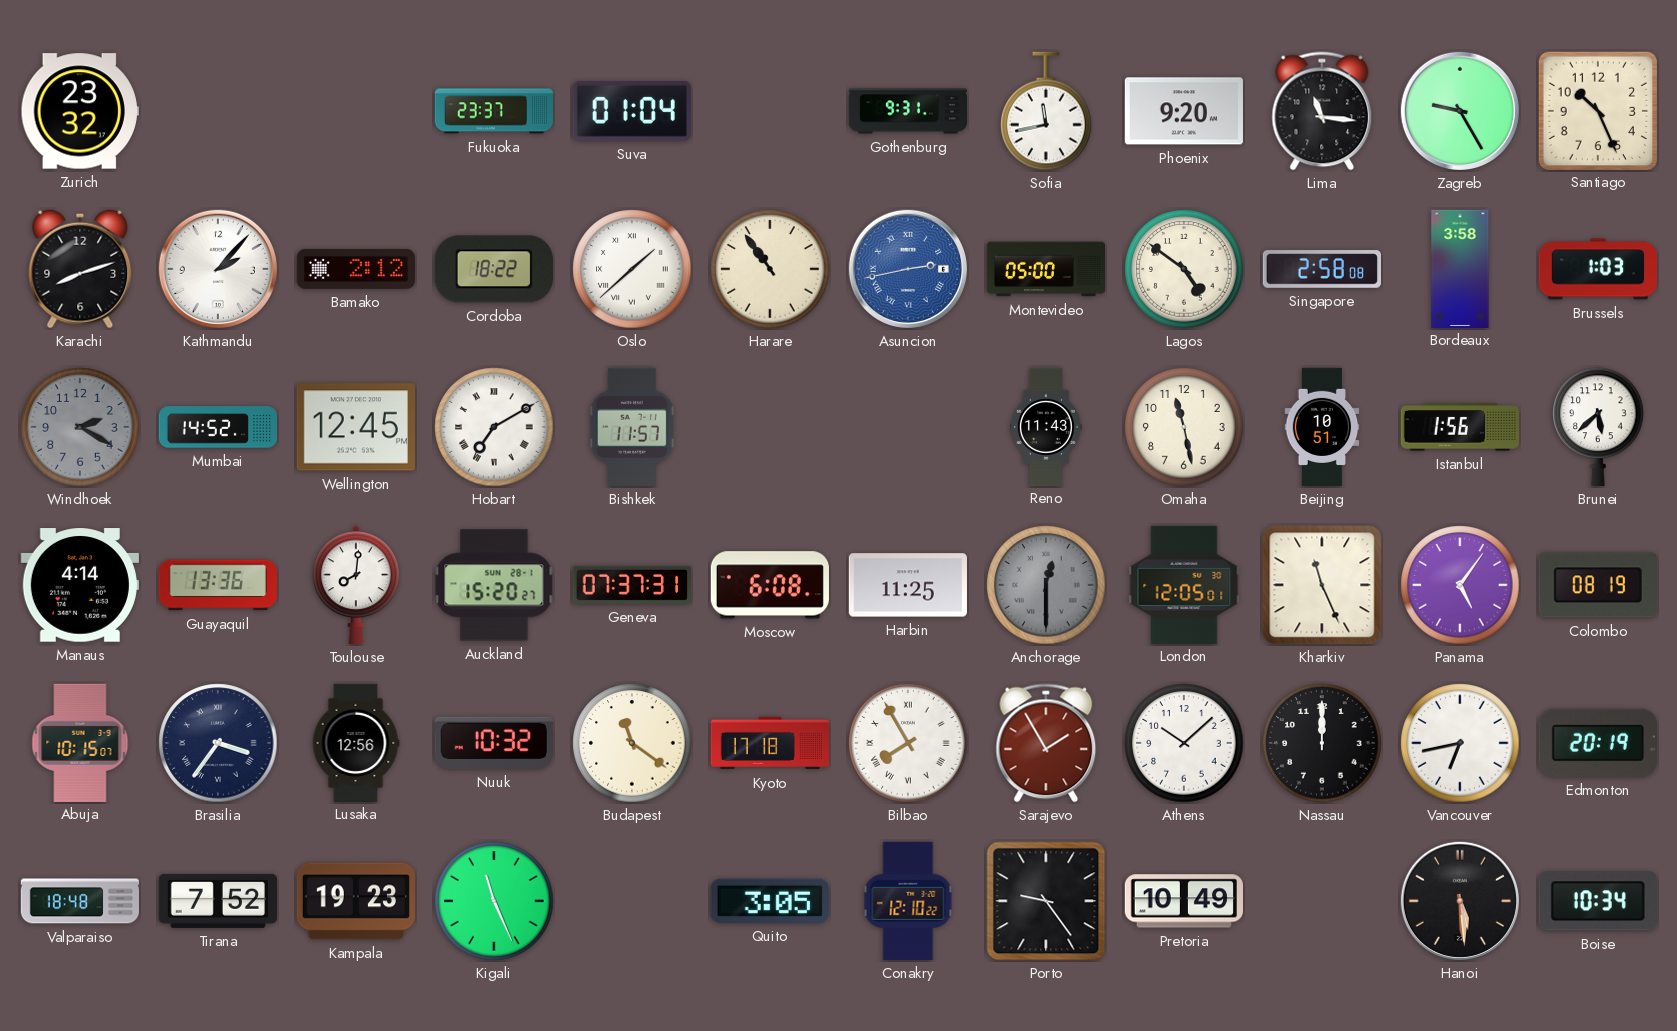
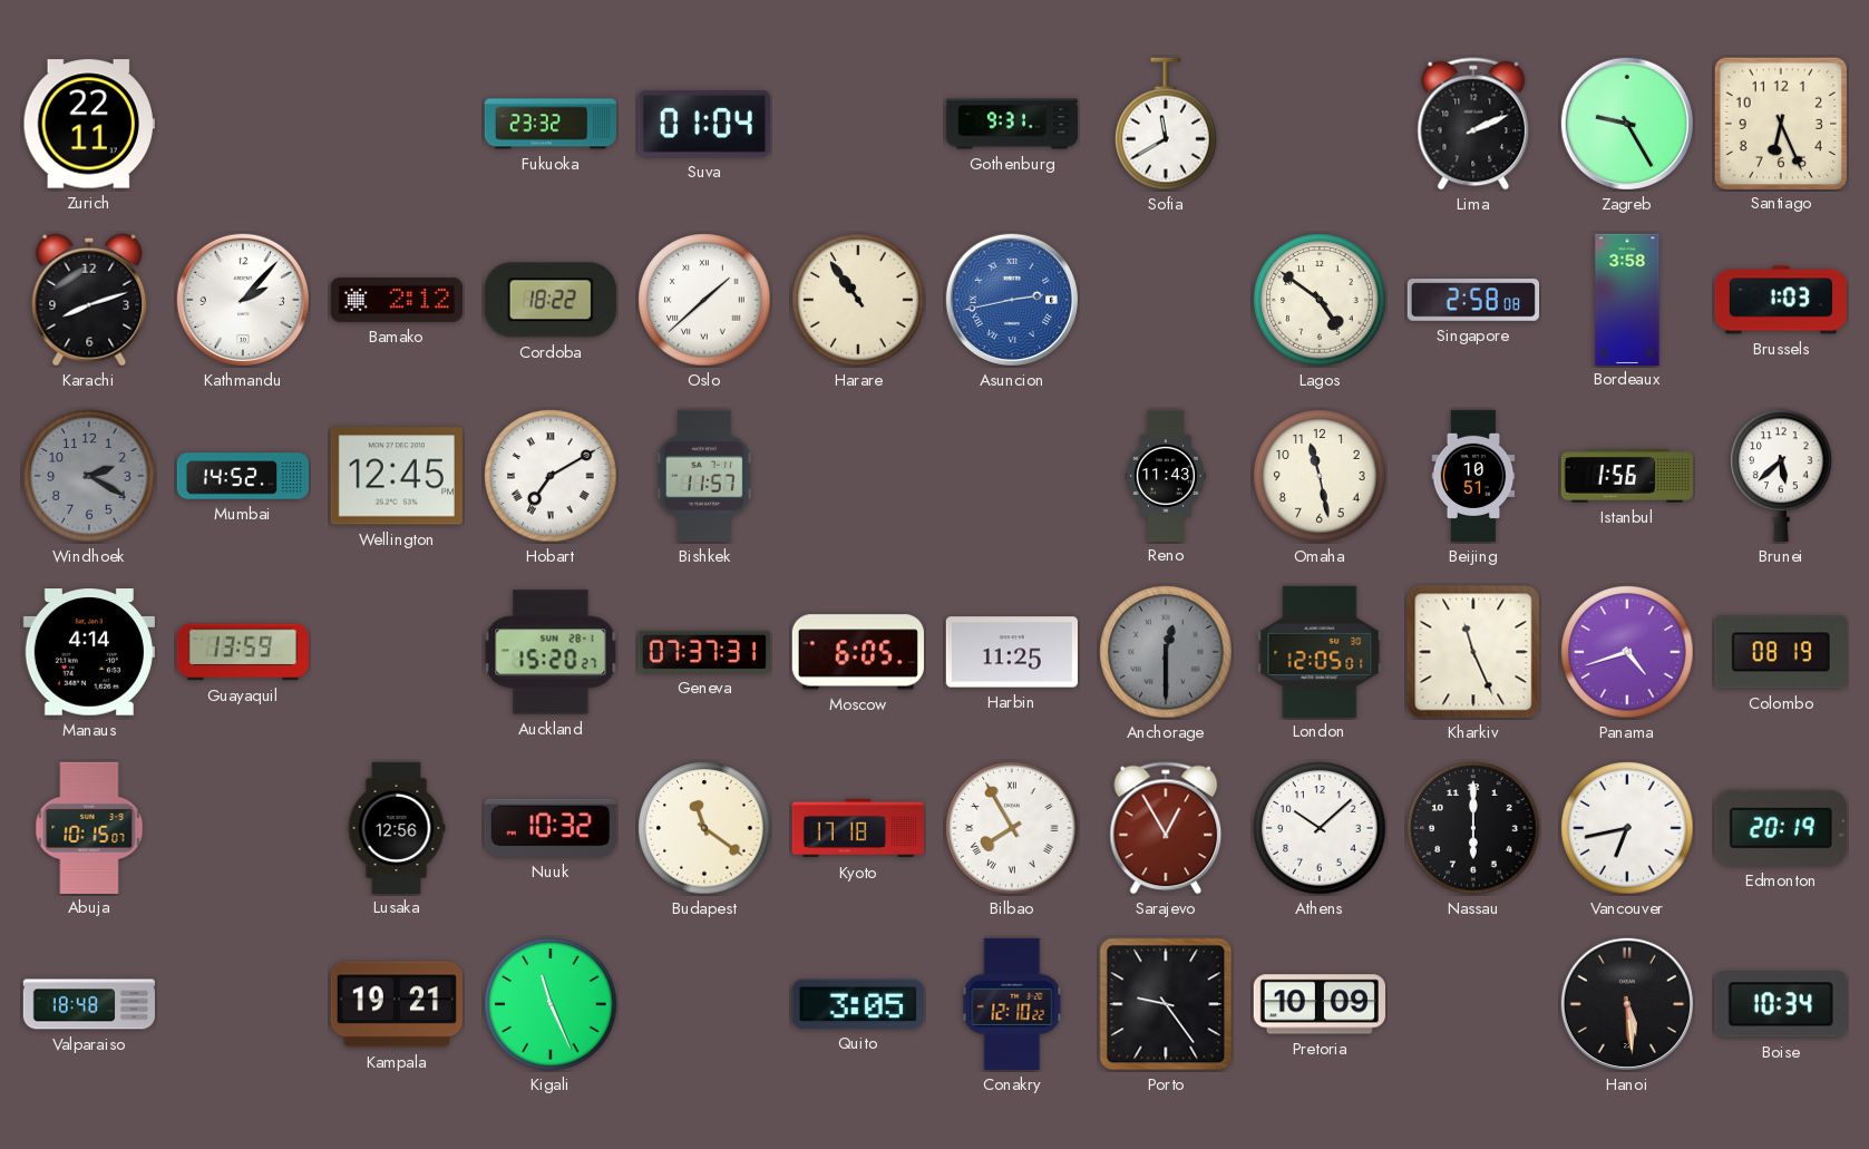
Zurich: 23:32 -> 22:11 (89, 124)
Fukuoka: 23:37 -> 23:32 (549, 124)
Sofia: 11:43 -> 11:40 (1166, 124)
Phoenix: 9:20 -> none (1184, 111)
Lima: 11:16 -> 2:11 (1473, 124)
Santiago: 10:26 -> 6:26 (1780, 123)
Montevideo: 05:00 -> none (1045, 269)
Guayaquil: 13:36 -> 13:59 (243, 652)
Toulouse: 8:01 -> none (356, 585)
Moscow: 6:08 -> 6:05 (858, 652)
Panama: 5:06 -> 4:42 (1627, 652)
Brasilia: 3:36 -> none (218, 743)
Sarajevo: 1:55 -> 12:55 (1166, 828)
Nassau: 12:00 -> 6:00 (1473, 828)
Tirana: 7:52 -> none (217, 901)
Kampala: 19:23 -> 19:21 (396, 1004)
Pretoria: 10:49 -> 10:09 (1318, 1004)
